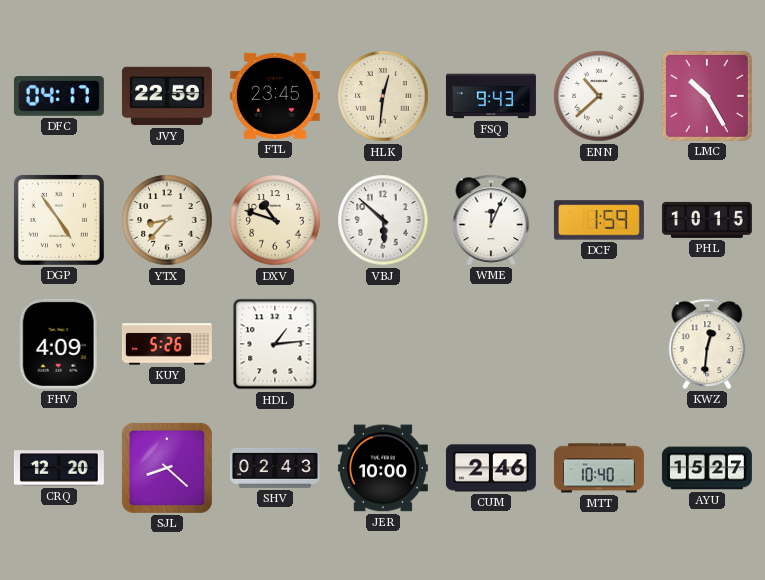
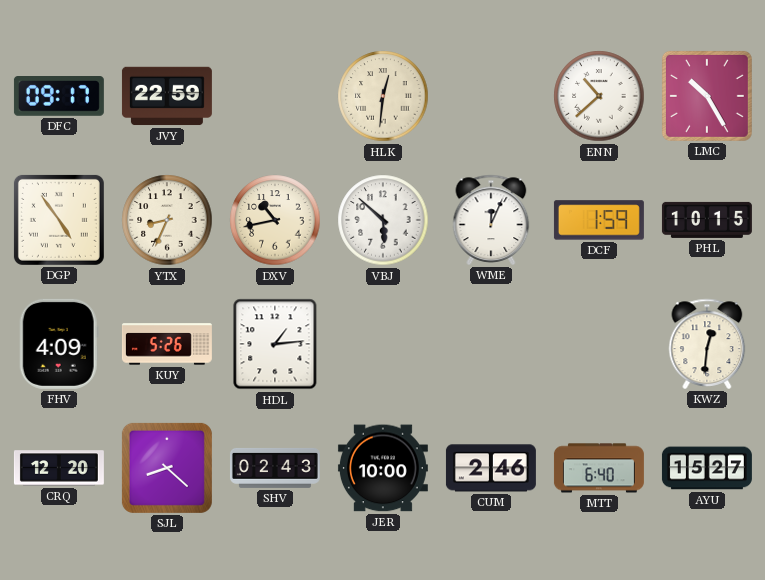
DFC: 04:17 -> 09:17 (59, 96)
FTL: 23:45 -> none (275, 96)
FSQ: 9:43 -> none (491, 96)
YTX: 8:37 -> 8:34 (167, 220)
DXV: 10:48 -> 10:43 (275, 220)
MTT: 10:40 -> 6:40 (599, 468)
